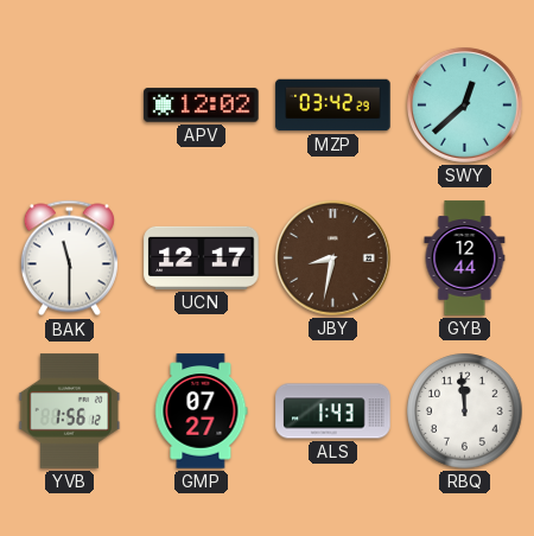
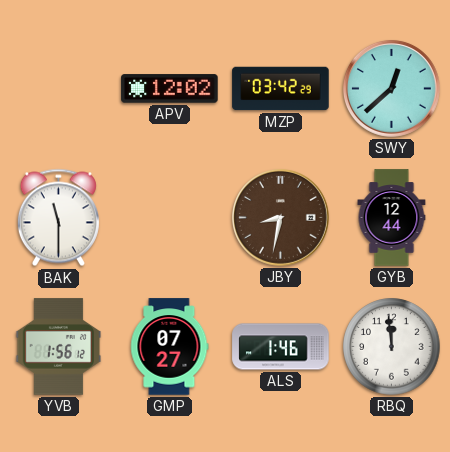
UCN: 12:17 -> none (202, 257)
ALS: 1:43 -> 1:46 (281, 347)
